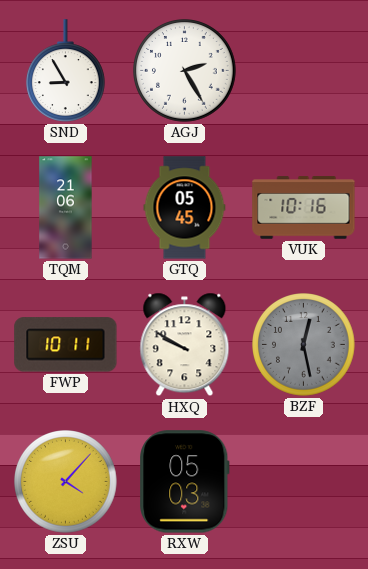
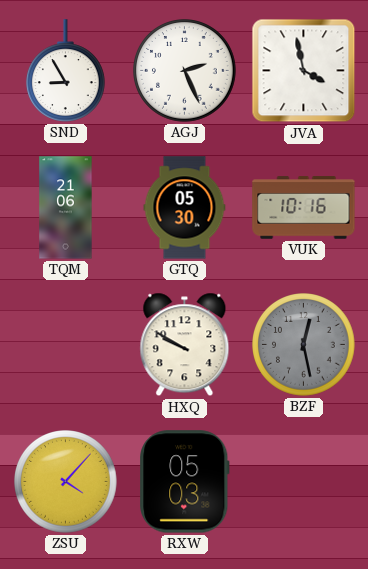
AGJ: 2:25 -> 2:26 (185, 71)
JVA: none -> 3:58 (304, 71)
GTQ: 05:45 -> 05:30 (185, 208)
FWP: 10:11 -> none (66, 345)
